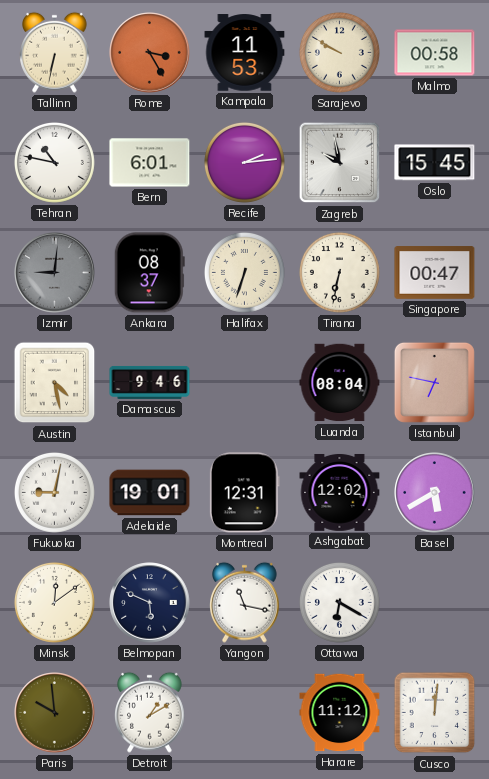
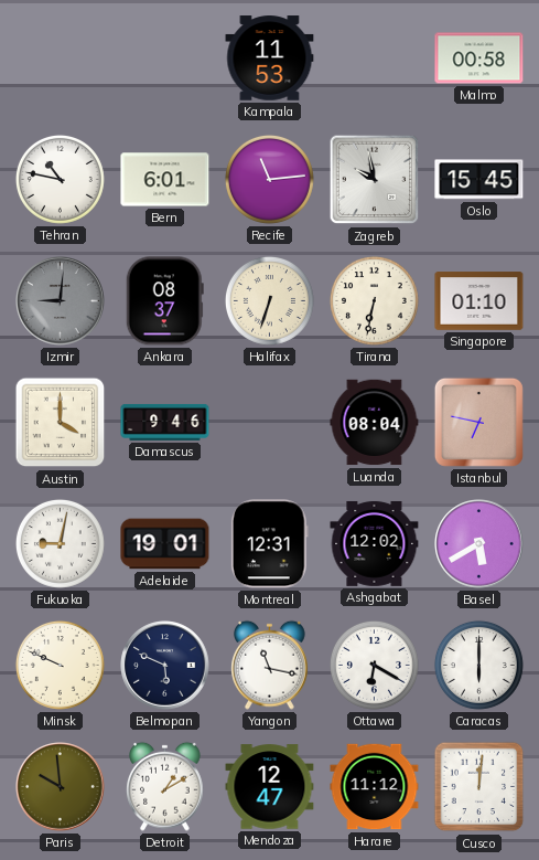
Tallinn: 6:32 -> none (55, 52)
Rome: 3:25 -> none (150, 53)
Sarajevo: 9:50 -> none (339, 52)
Recife: 2:14 -> 11:14 (269, 179)
Singapore: 00:47 -> 01:10 (479, 301)
Austin: 4:28 -> 4:00 (61, 423)
Minsk: 12:09 -> 9:49 (60, 665)
Caracas: none -> 6:00 (478, 665)
Mendoza: none -> 12:47 (270, 787)
